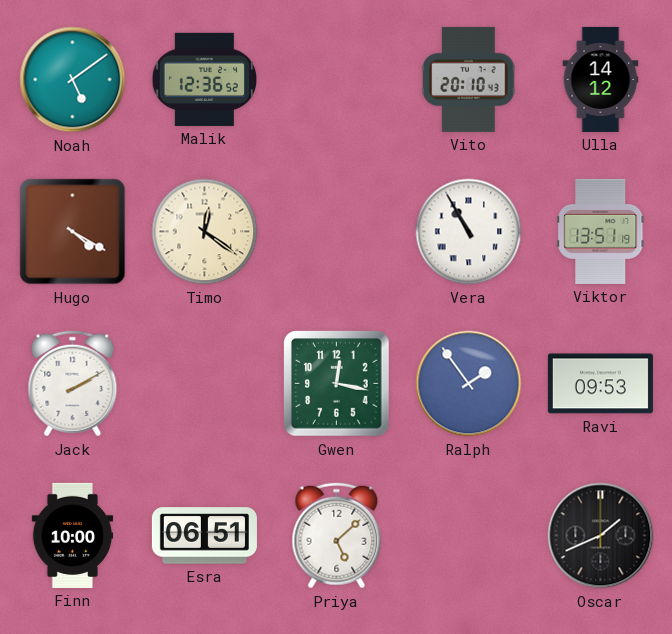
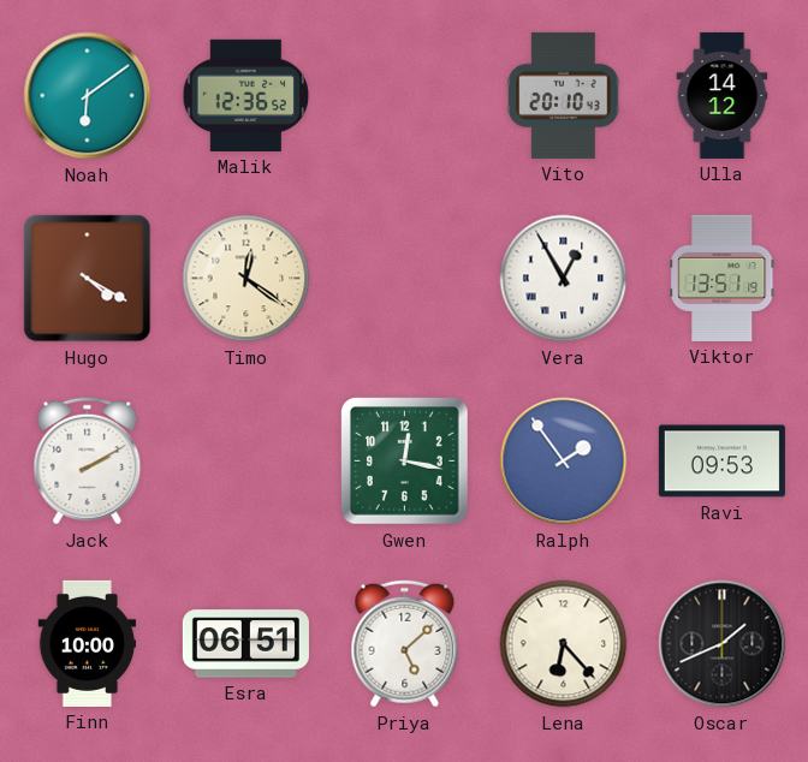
Noah: 5:09 -> 6:09 (88, 96)
Vera: 10:55 -> 12:55 (564, 279)
Lena: none -> 6:23 (564, 644)
